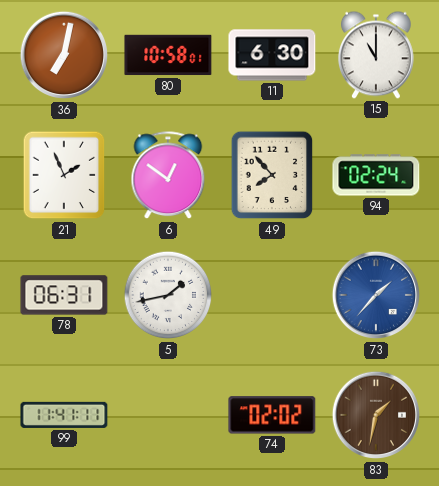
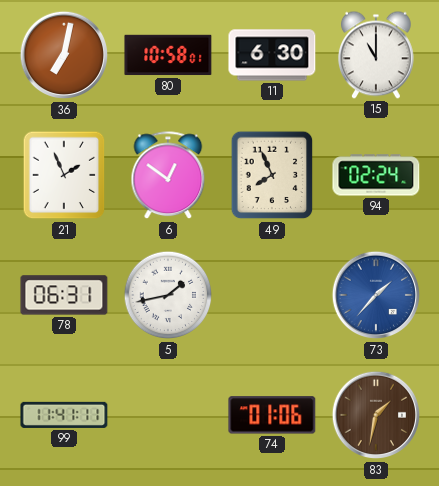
49: 7:53 -> 7:56 (272, 175)
74: 02:02 -> 01:06 (272, 415)
